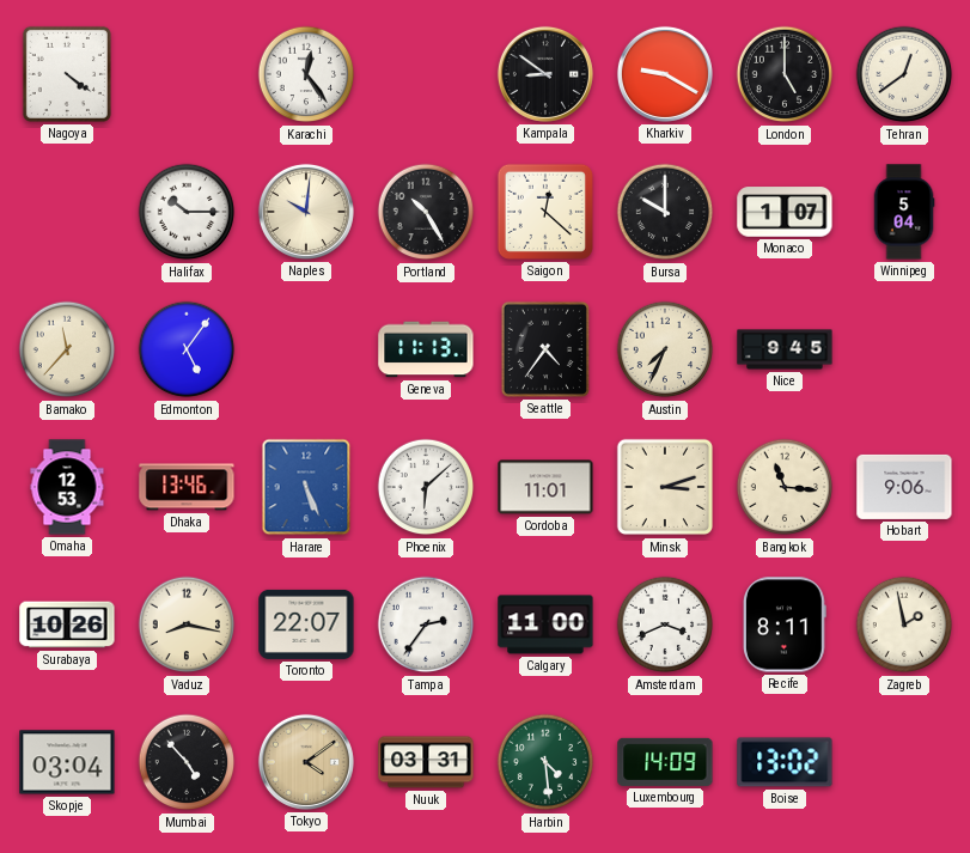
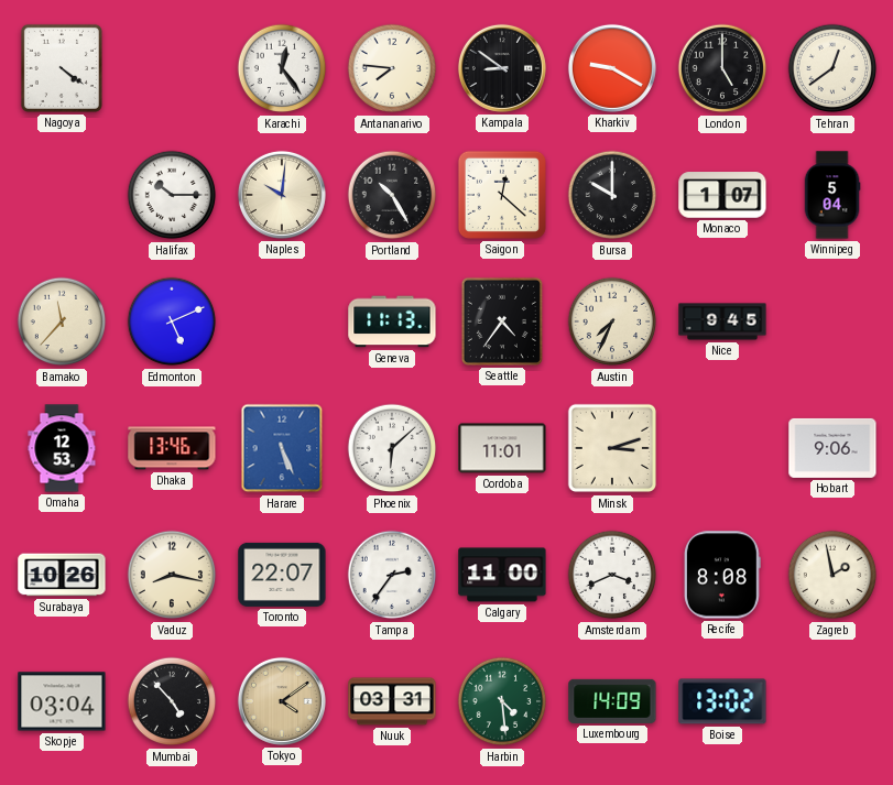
Antananarivo: none -> 7:46 (392, 68)
Edmonton: 5:06 -> 5:11 (172, 321)
Bangkok: 11:16 -> none (785, 487)
Recife: 8:11 -> 8:08 (722, 575)
